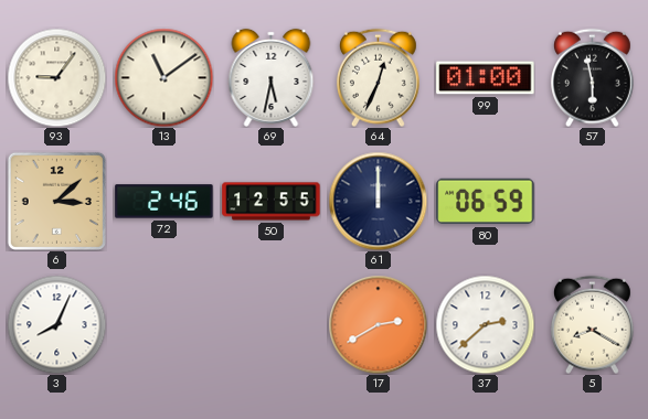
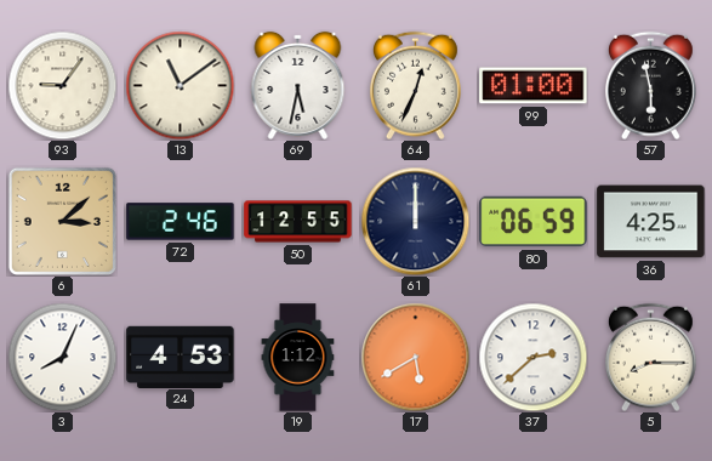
36: none -> 4:25 (651, 222)
24: none -> 4:53 (181, 357)
19: none -> 1:12 (298, 358)
17: 2:40 -> 5:40 (415, 357)
5: 8:20 -> 8:15 (650, 357)
